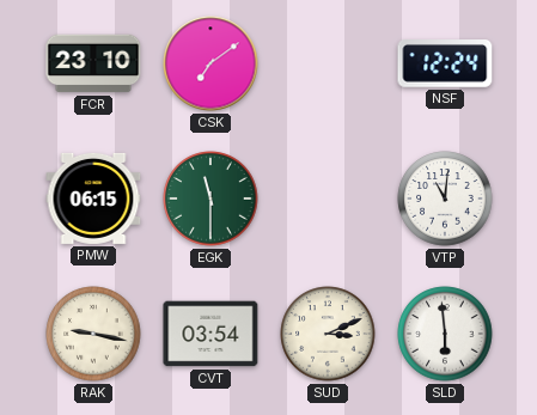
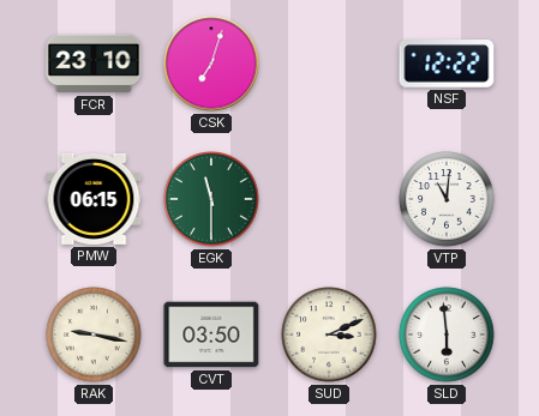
CSK: 7:09 -> 7:03 (211, 64)
NSF: 12:24 -> 12:22 (447, 65)
CVT: 03:54 -> 03:50 (211, 334)
